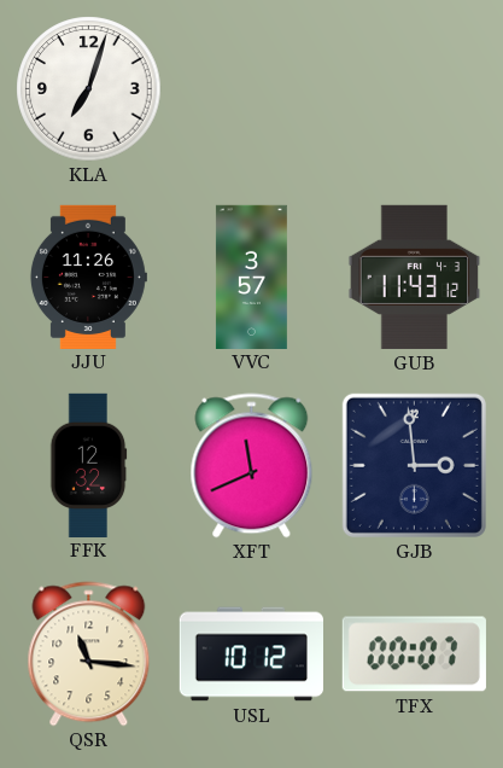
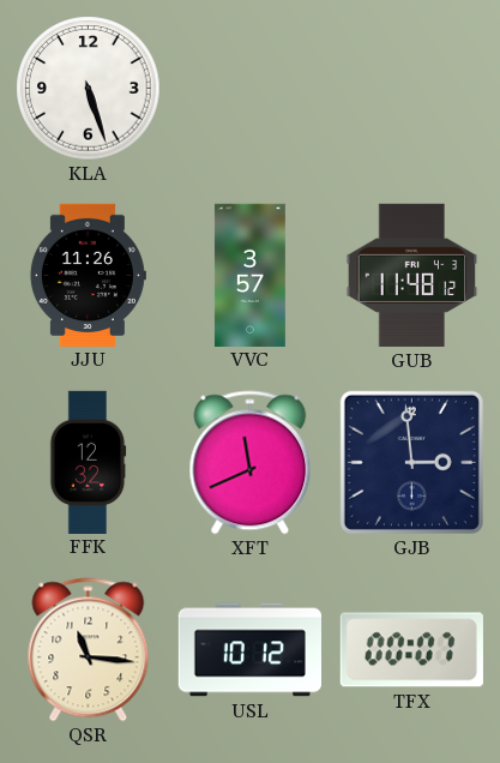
KLA: 7:03 -> 5:27 (89, 89)
GUB: 11:43 -> 11:48 (412, 275)
